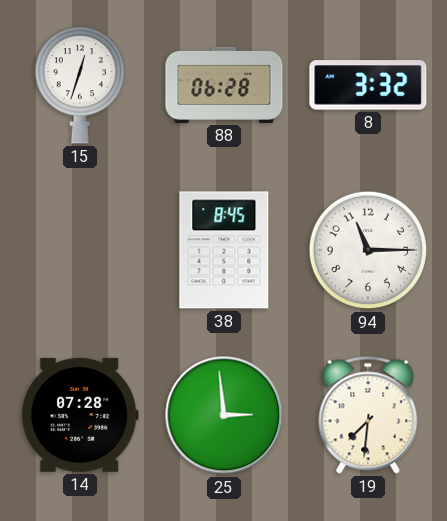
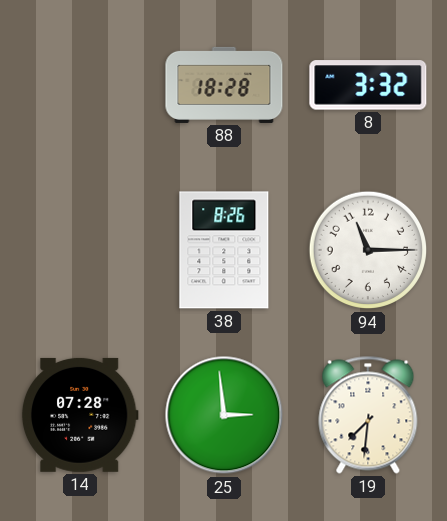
15: 12:33 -> none (79, 85)
88: 06:28 -> 18:28 (224, 85)
38: 8:45 -> 8:26 (224, 250)
